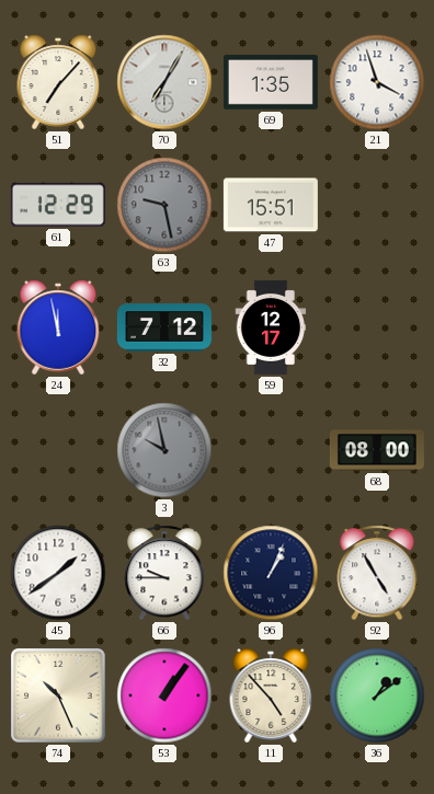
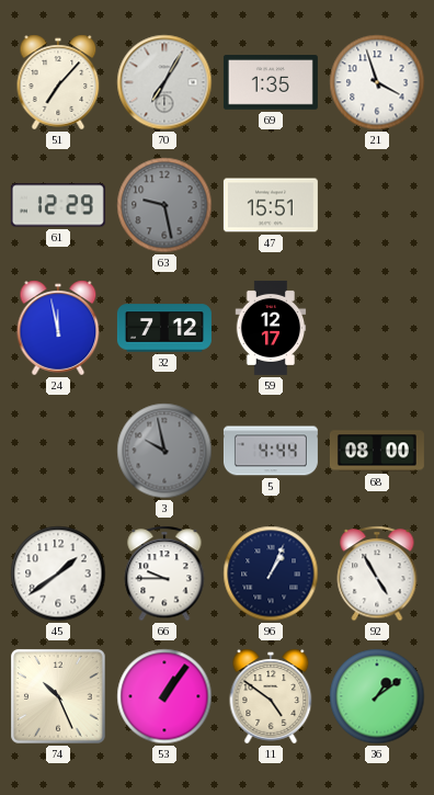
5: none -> 4:44 (271, 451)
11: 4:53 -> 4:51 (271, 696)
